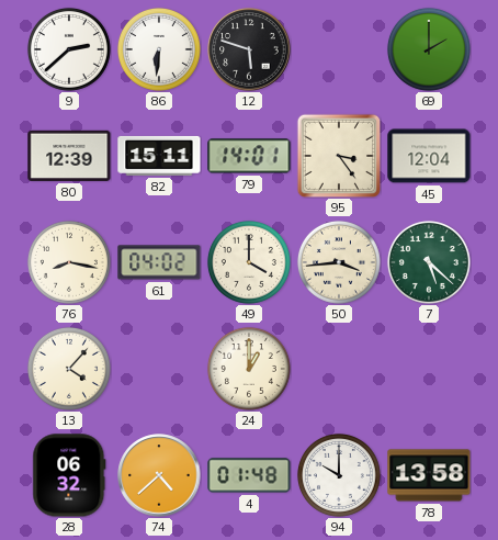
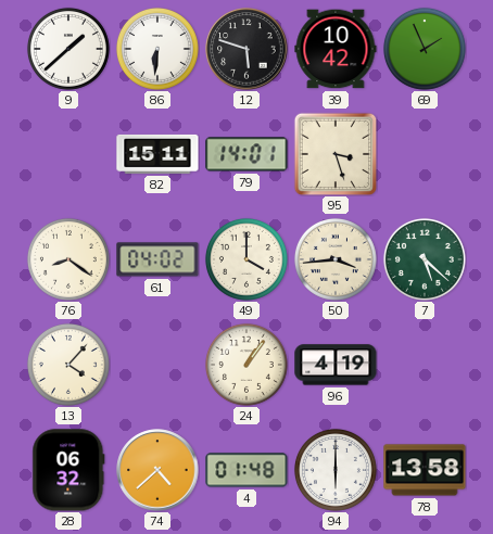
9: 2:38 -> 1:38 (68, 49)
39: none -> 10:42 (336, 49)
69: 2:00 -> 1:56 (425, 49)
80: 12:39 -> none (69, 156)
95: 3:24 -> 3:27 (336, 154)
45: 12:04 -> none (429, 156)
76: 8:17 -> 8:21 (68, 259)
24: 1:00 -> 1:06 (246, 365)
96: none -> 4:19 (336, 365)
94: 10:00 -> 6:00 (336, 470)
